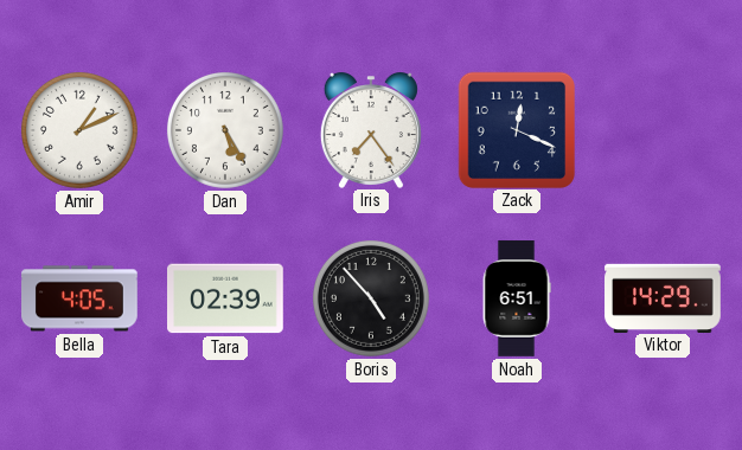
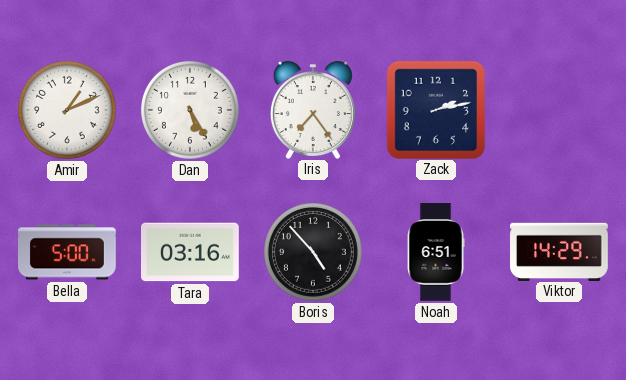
Zack: 12:19 -> 2:13 (435, 109)
Bella: 4:05 -> 5:00 (68, 252)
Tara: 02:39 -> 03:16 (191, 252)
